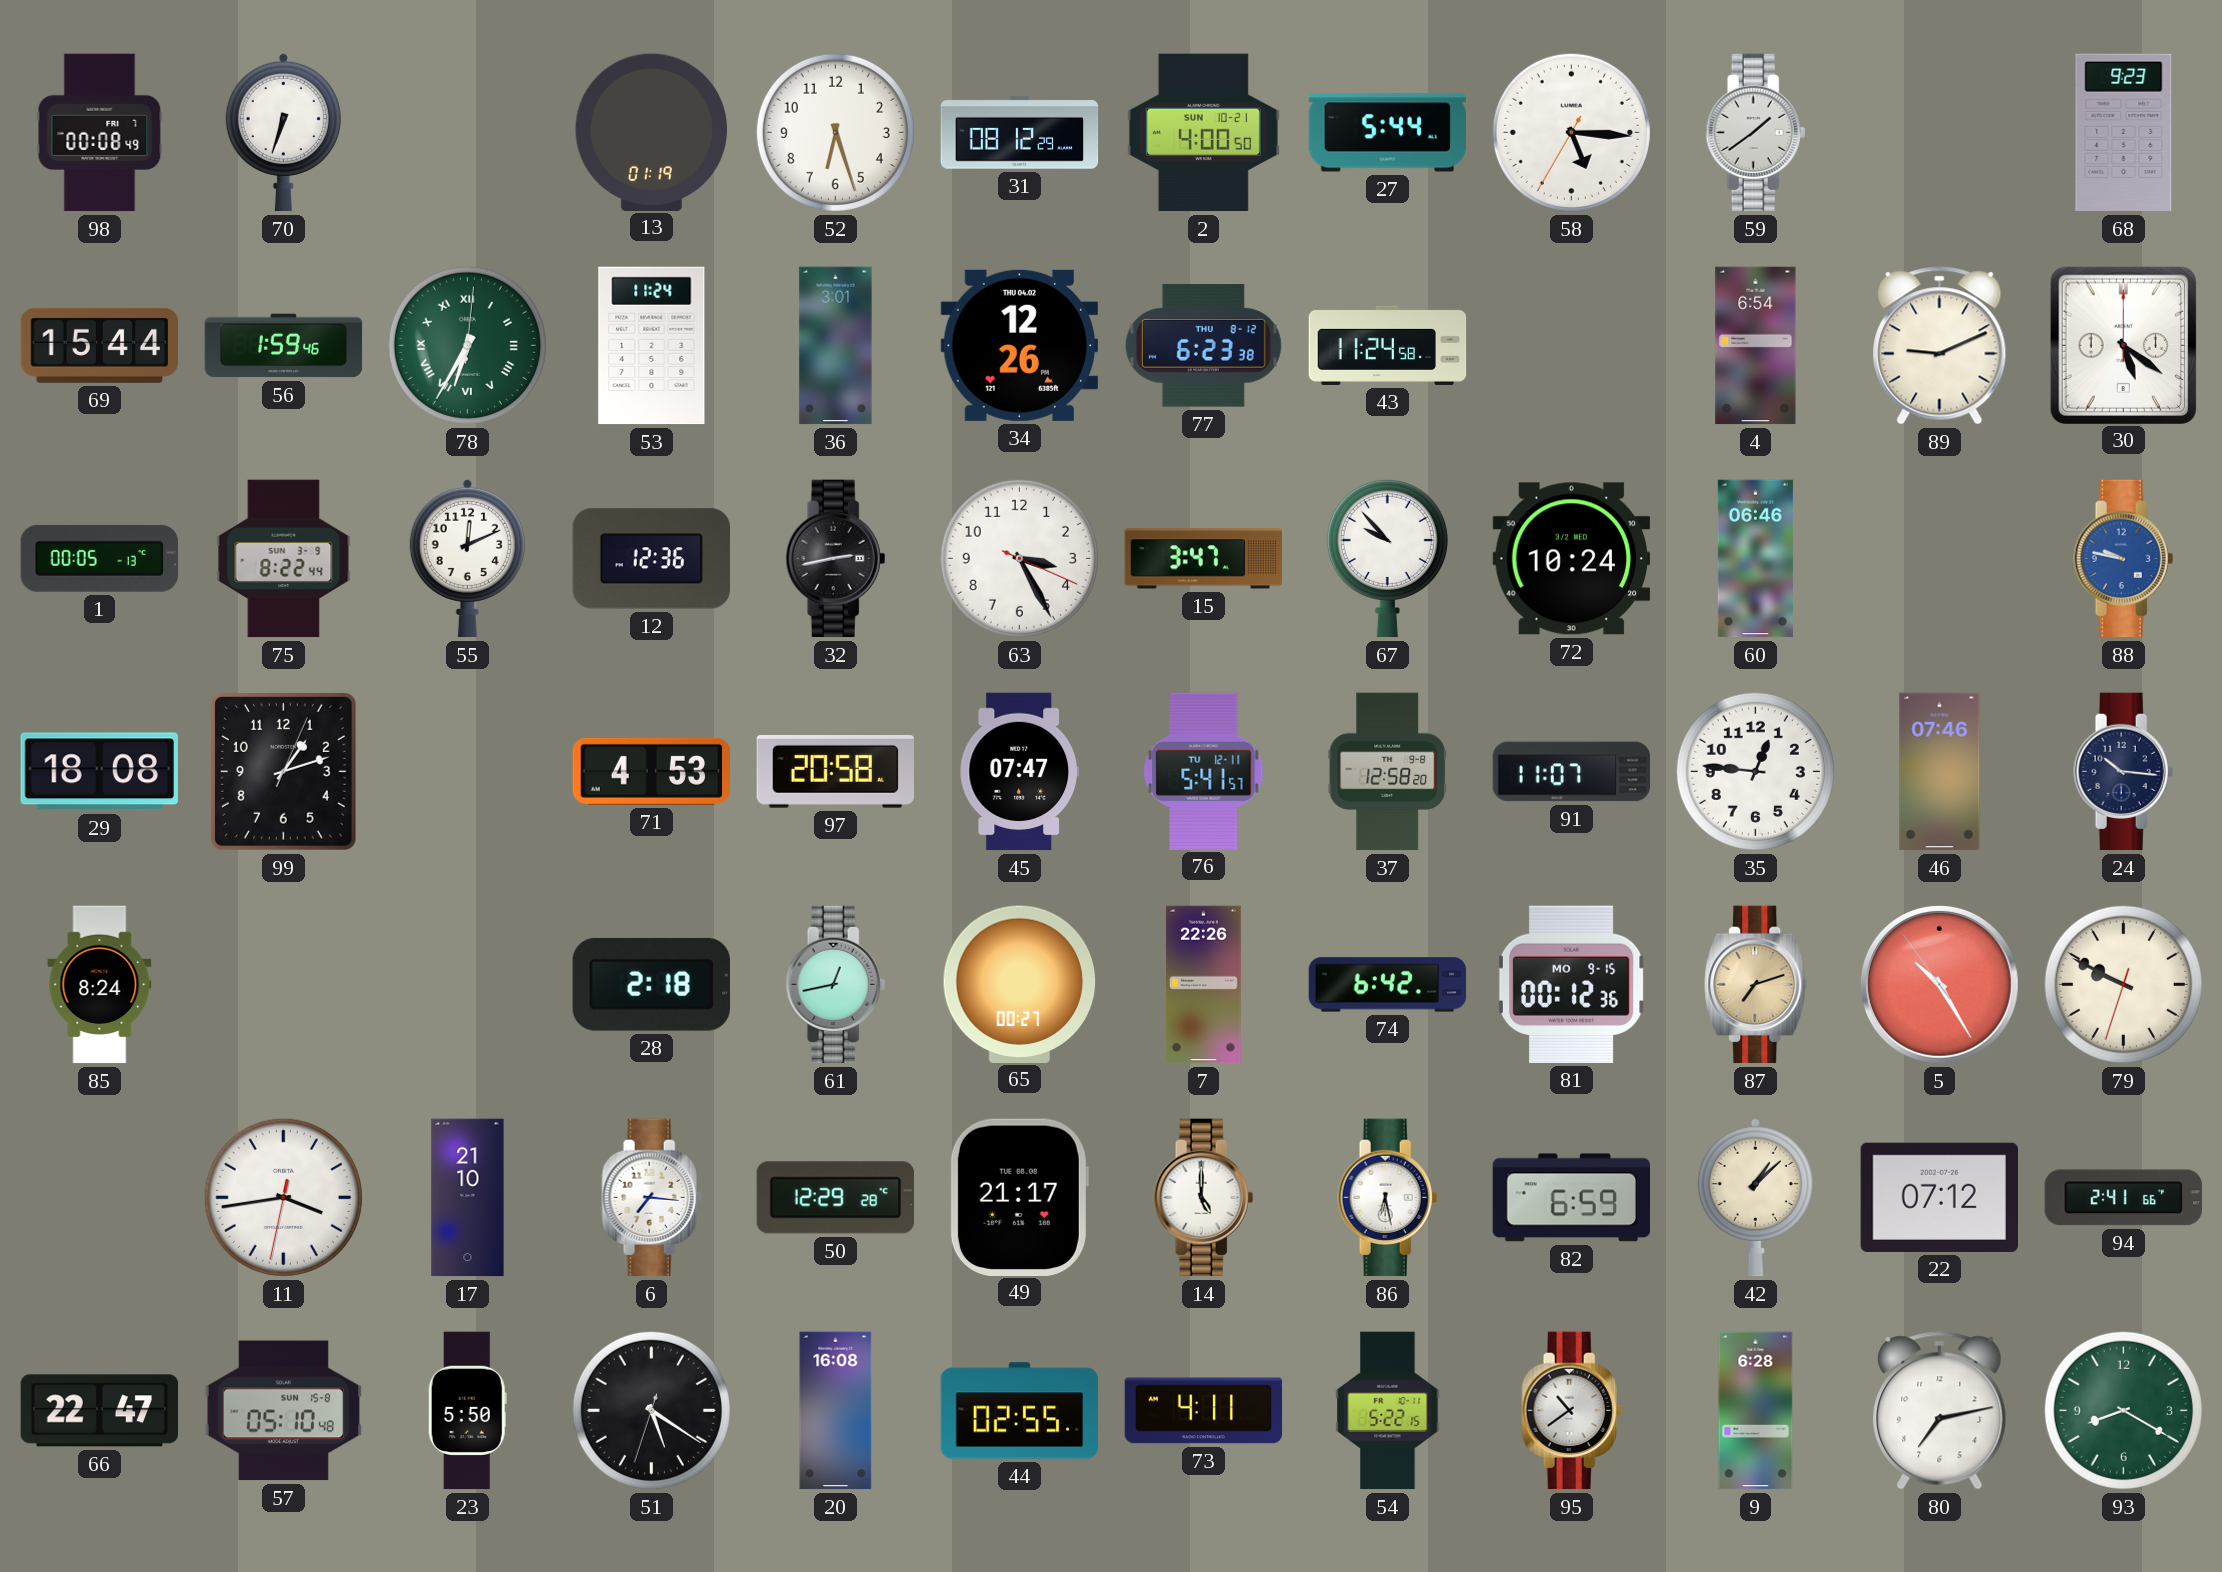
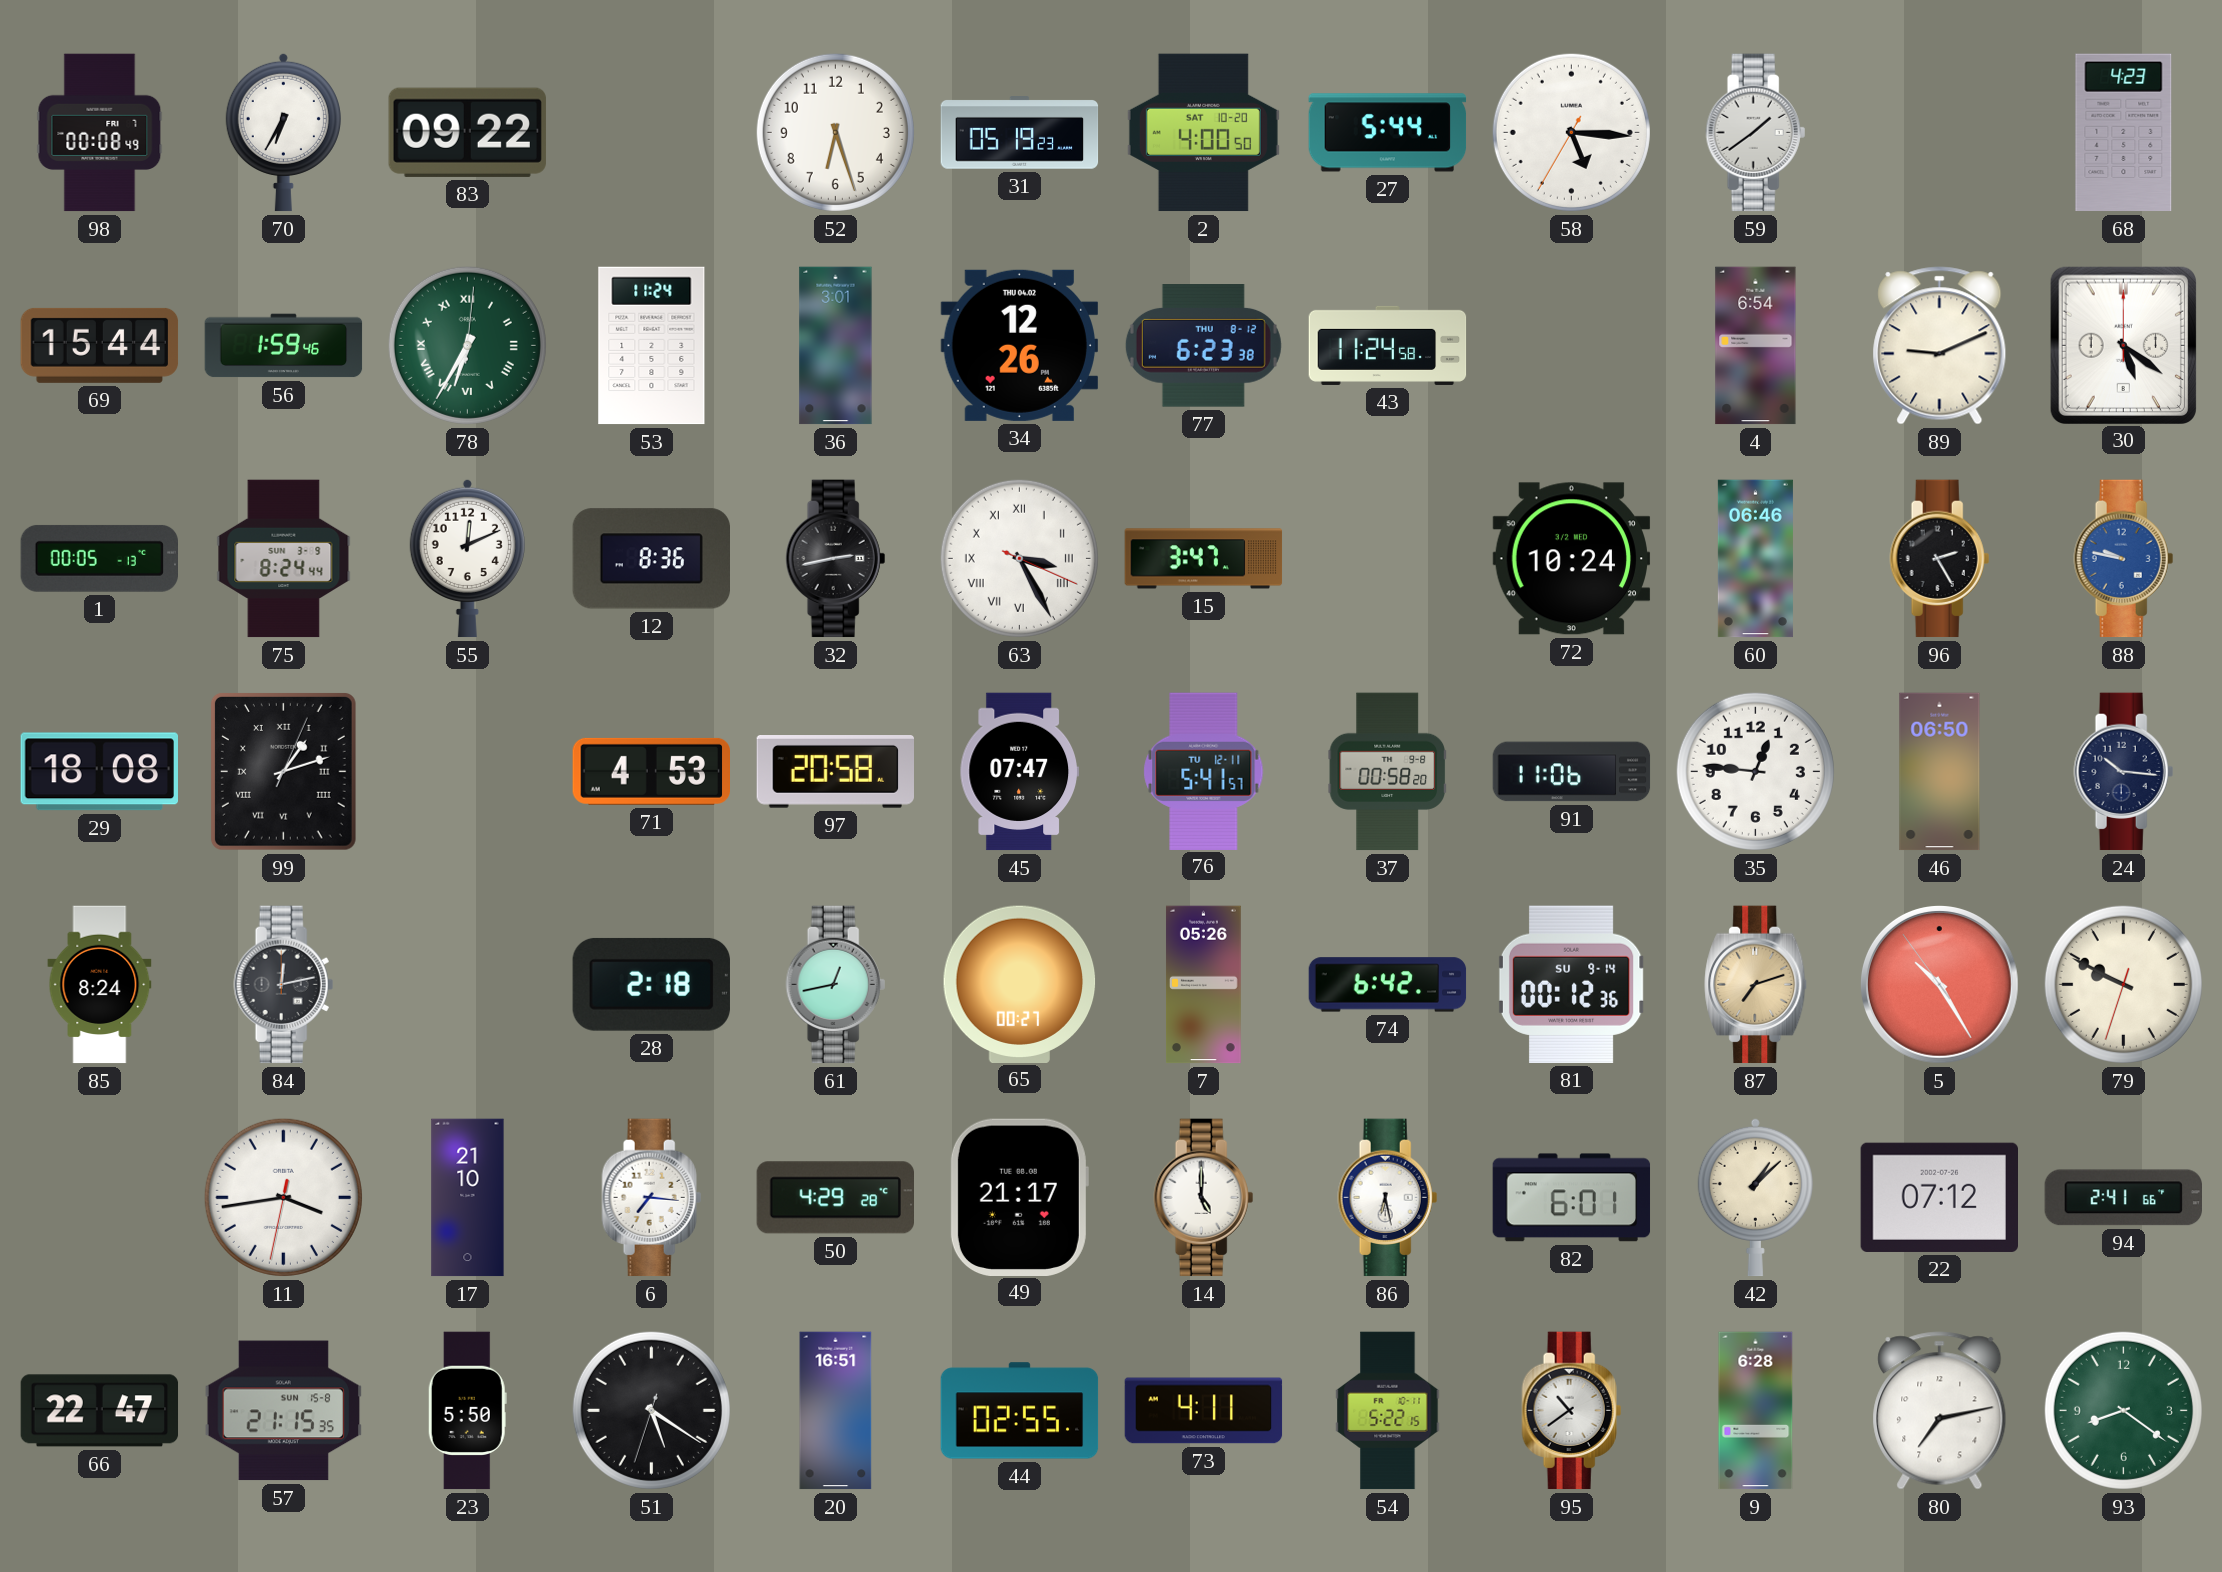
70: 6:33 -> 6:35 (283, 132)
83: none -> 09:22 (467, 132)
13: 01:19 -> none (651, 132)
31: 08:12 -> 05:19 (1020, 133)
2 date: SUN 10-21 -> SAT 10-20 (1203, 133)
68: 9:23 -> 4:23 (2124, 133)
75: 8:22 -> 8:24 (284, 559)
12: 12:36 -> 8:36 (651, 559)
63 numerals: Arabic -> Roman (1019, 558)
67: 9:53 -> none (1387, 558)
96: none -> 2:25 (1940, 559)
99 numerals: Arabic -> Roman (283, 771)
37: 12:58 -> 00:58 (1387, 772)
91: 11:07 -> 11:06 (1572, 772)
46: 07:46 -> 06:50 (1940, 772)
84: none -> 12:13 (284, 985)
7: 22:26 -> 05:26 (1203, 985)
81 date: MO 9-15 -> SU 9-14 (1572, 984)
50: 12:29 -> 4:29 (835, 1198)
82: 6:59 -> 6:01 (1572, 1198)
57: 05:10 -> 21:15 (284, 1411)
20: 16:08 -> 16:51 (836, 1411)
93: 8:20 -> 8:21 (2123, 1410)
